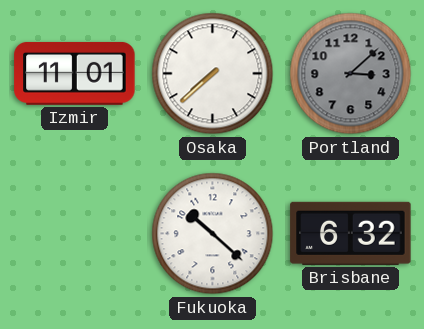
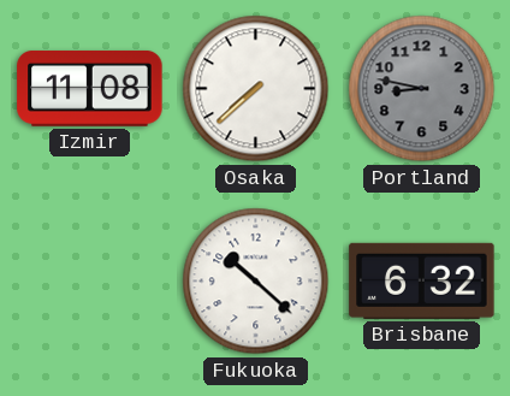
Izmir: 11:01 -> 11:08 (90, 88)
Portland: 3:08 -> 8:47 (422, 89)
